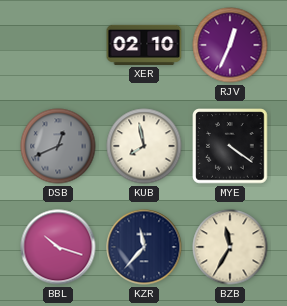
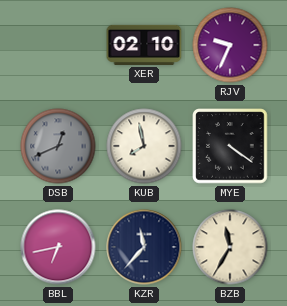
RJV: 12:34 -> 9:34 (230, 45)
BBL: 10:18 -> 6:43 (58, 247)
